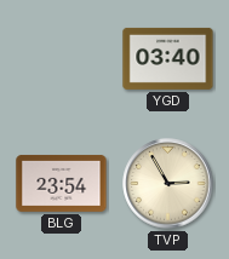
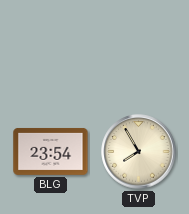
YGD: 03:40 -> none (168, 58)
TVP: 2:55 -> 7:55 (139, 152)
